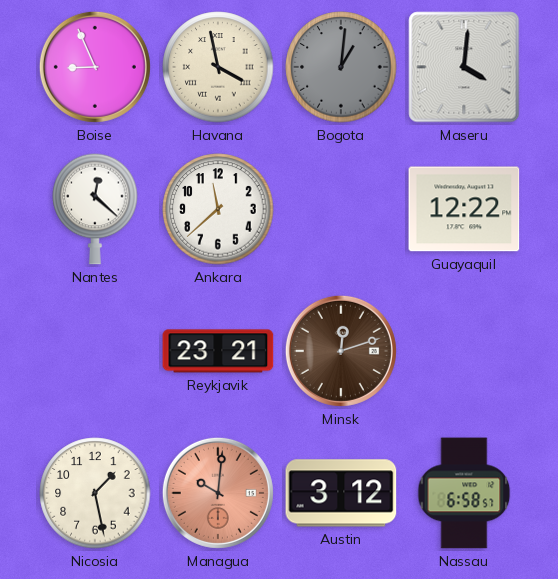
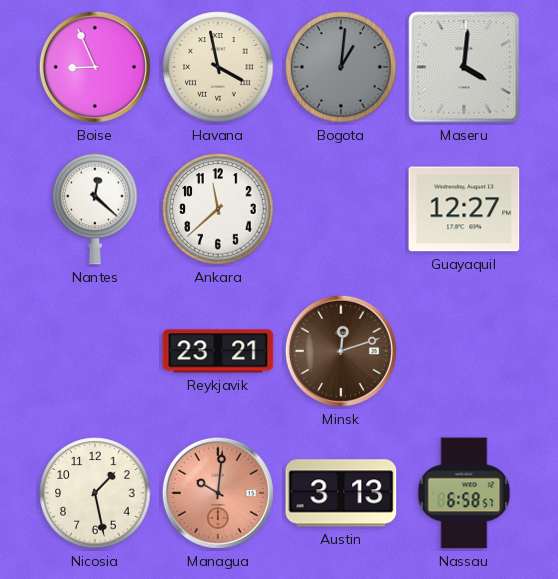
Guayaquil: 12:22 -> 12:27 (464, 209)
Austin: 3:12 -> 3:13 (341, 493)
